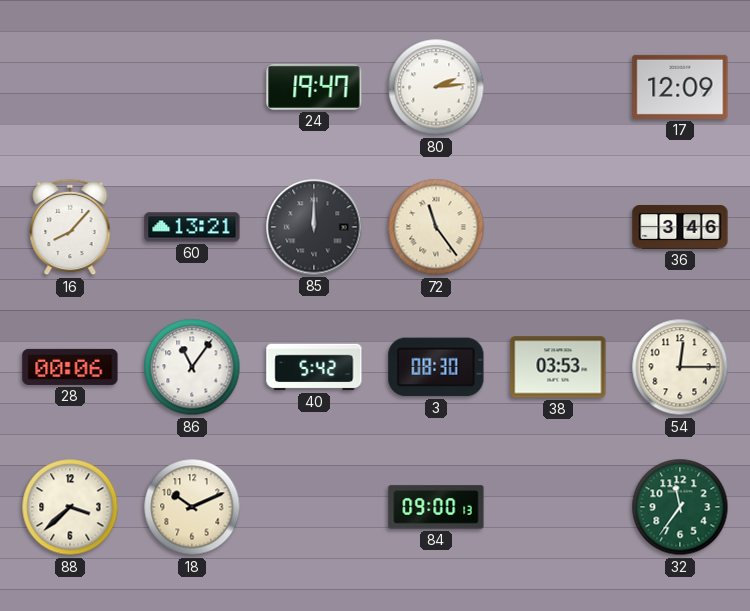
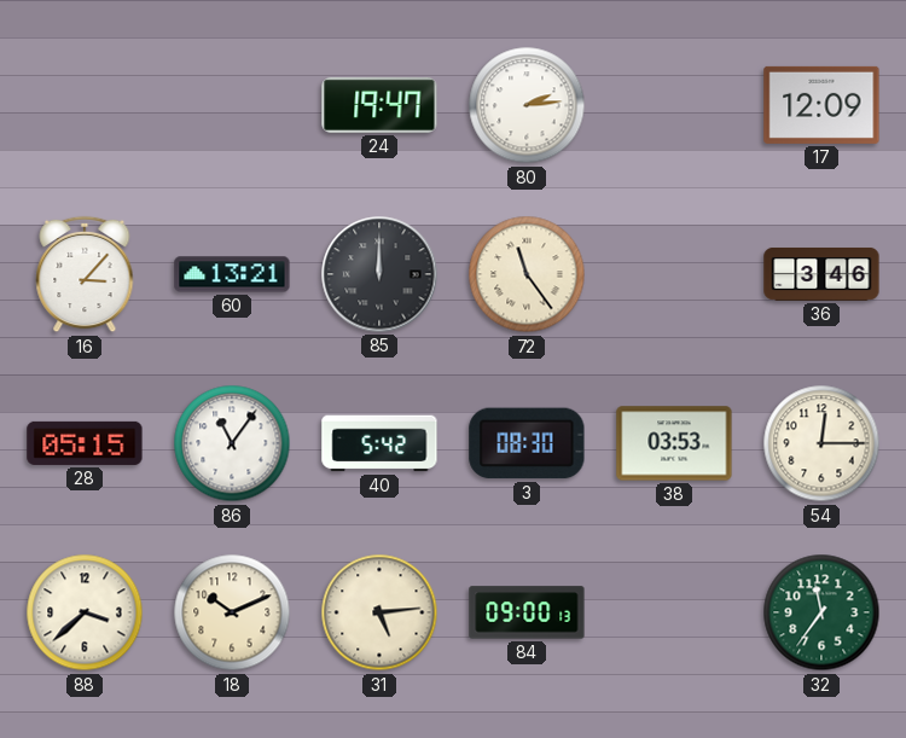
16: 8:07 -> 3:07 (85, 274)
28: 00:06 -> 05:15 (85, 443)
31: none -> 5:14 (379, 612)
